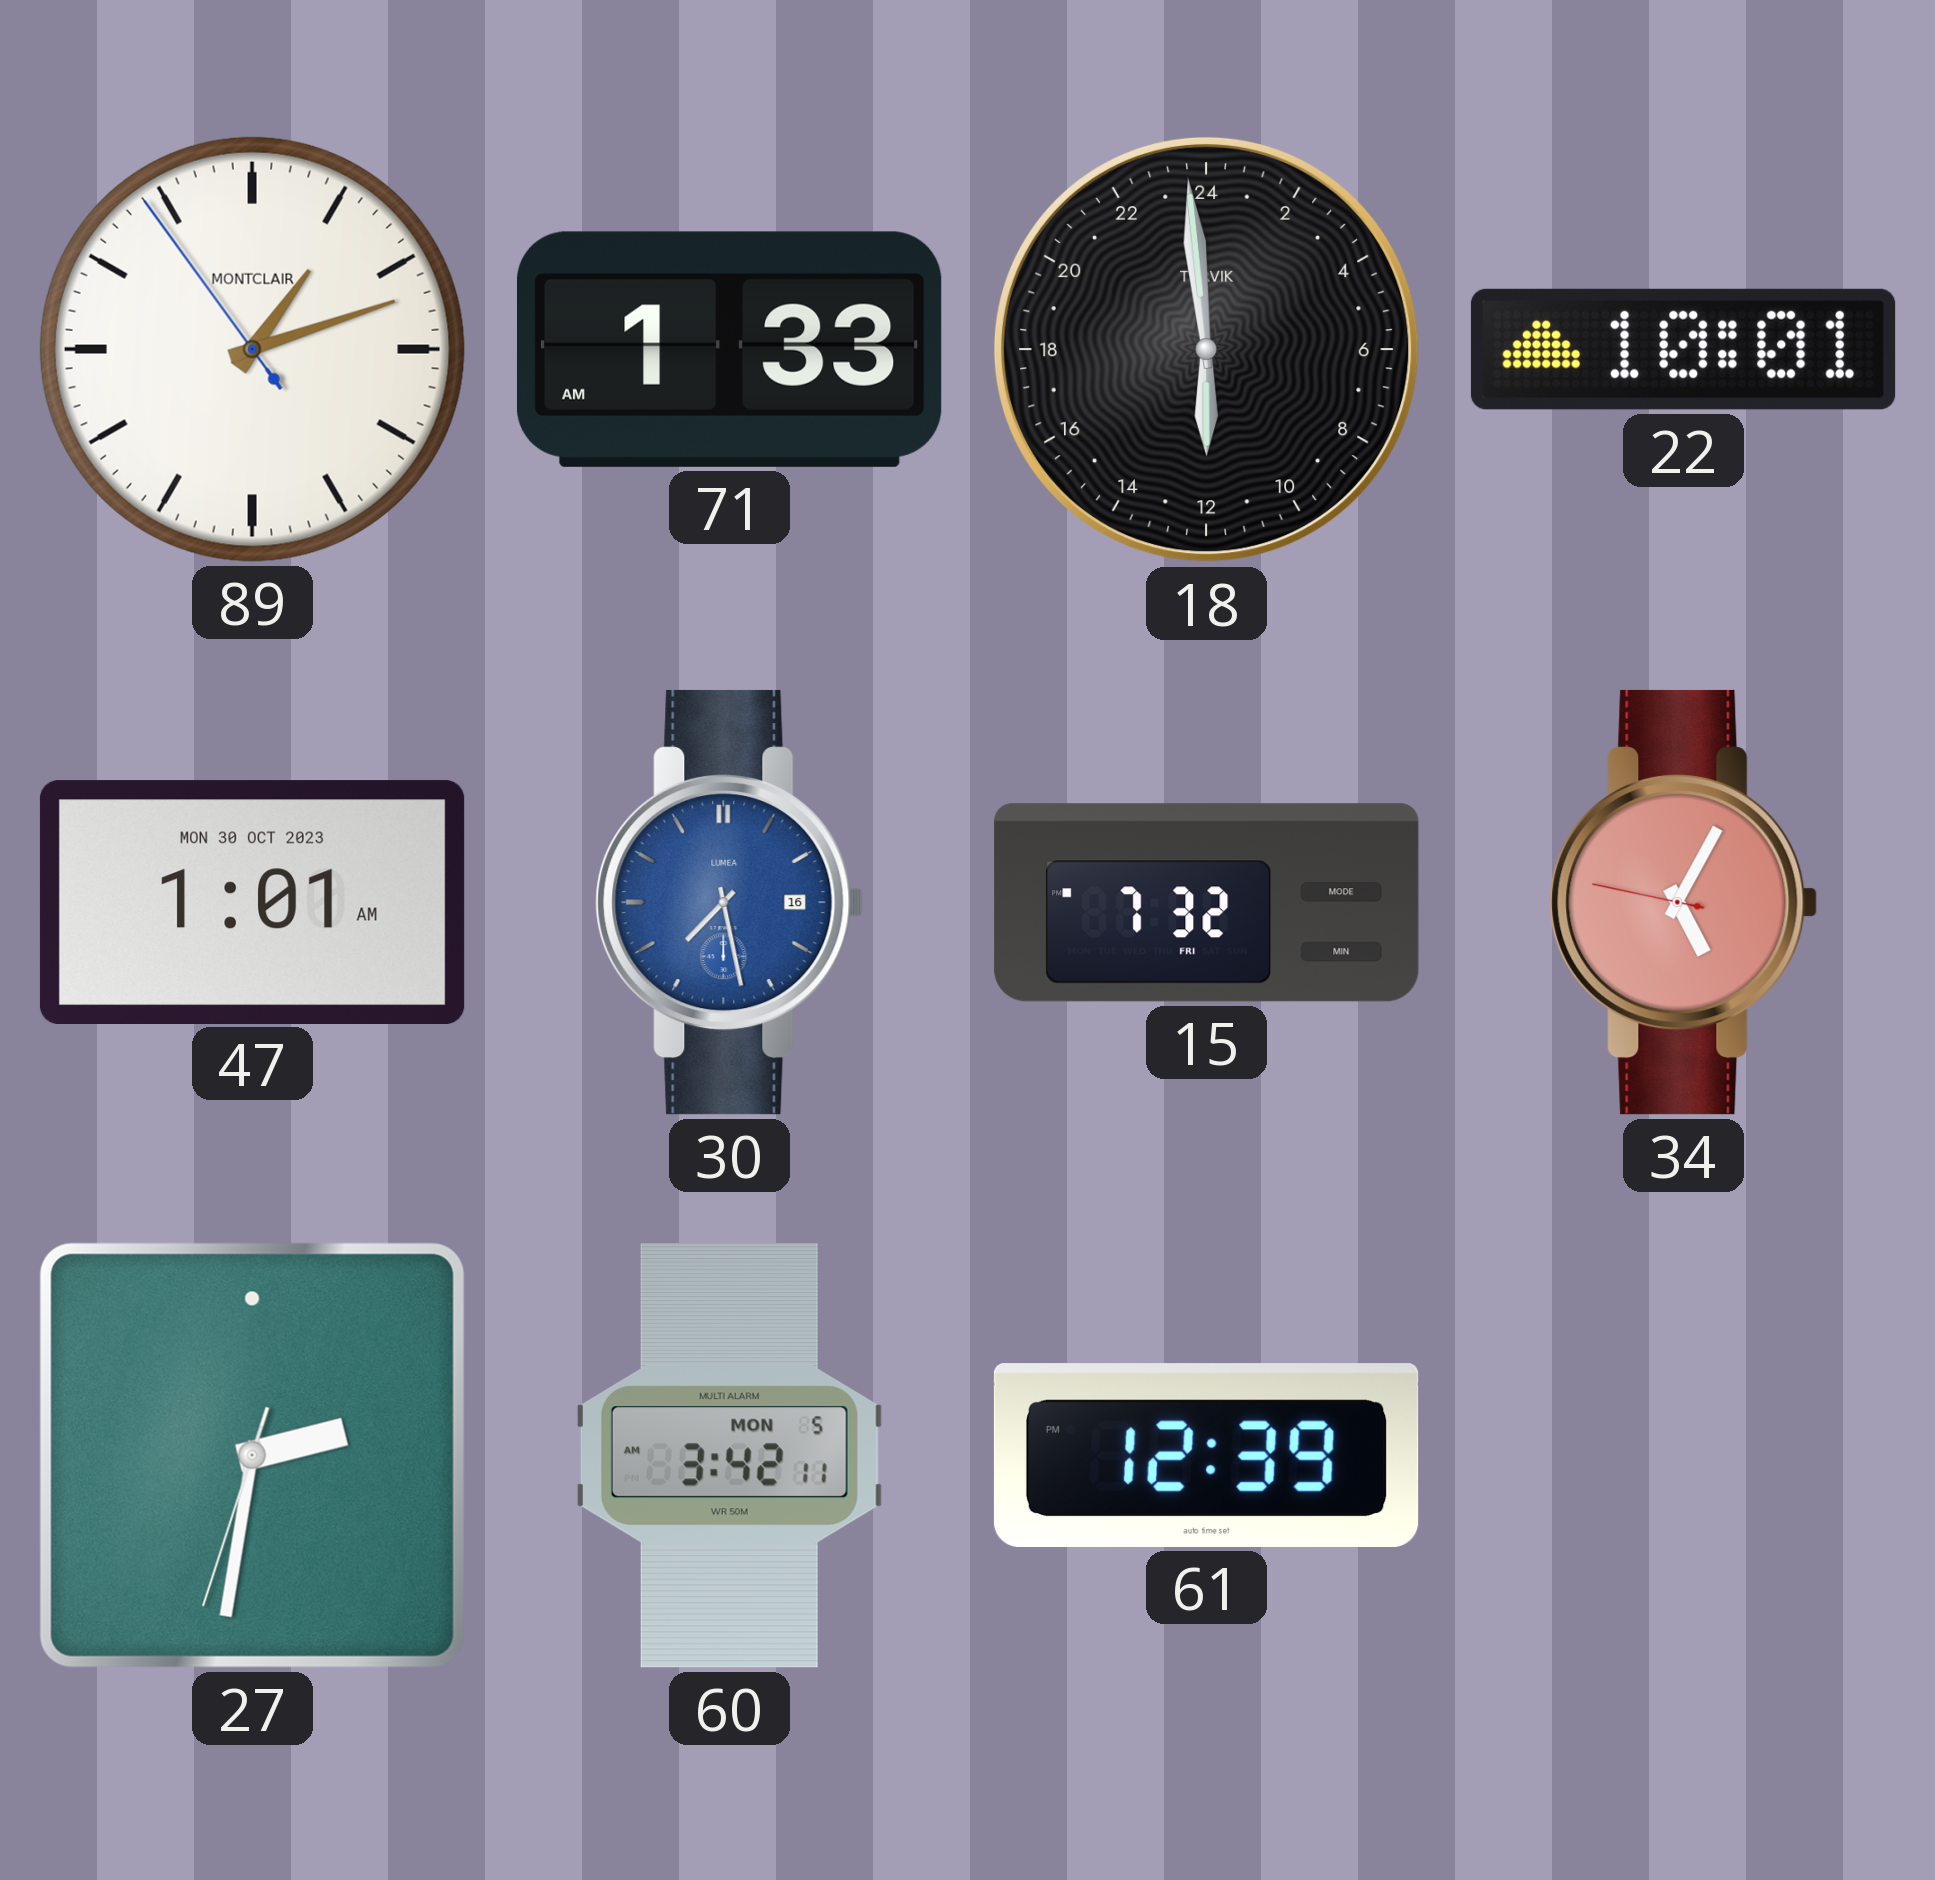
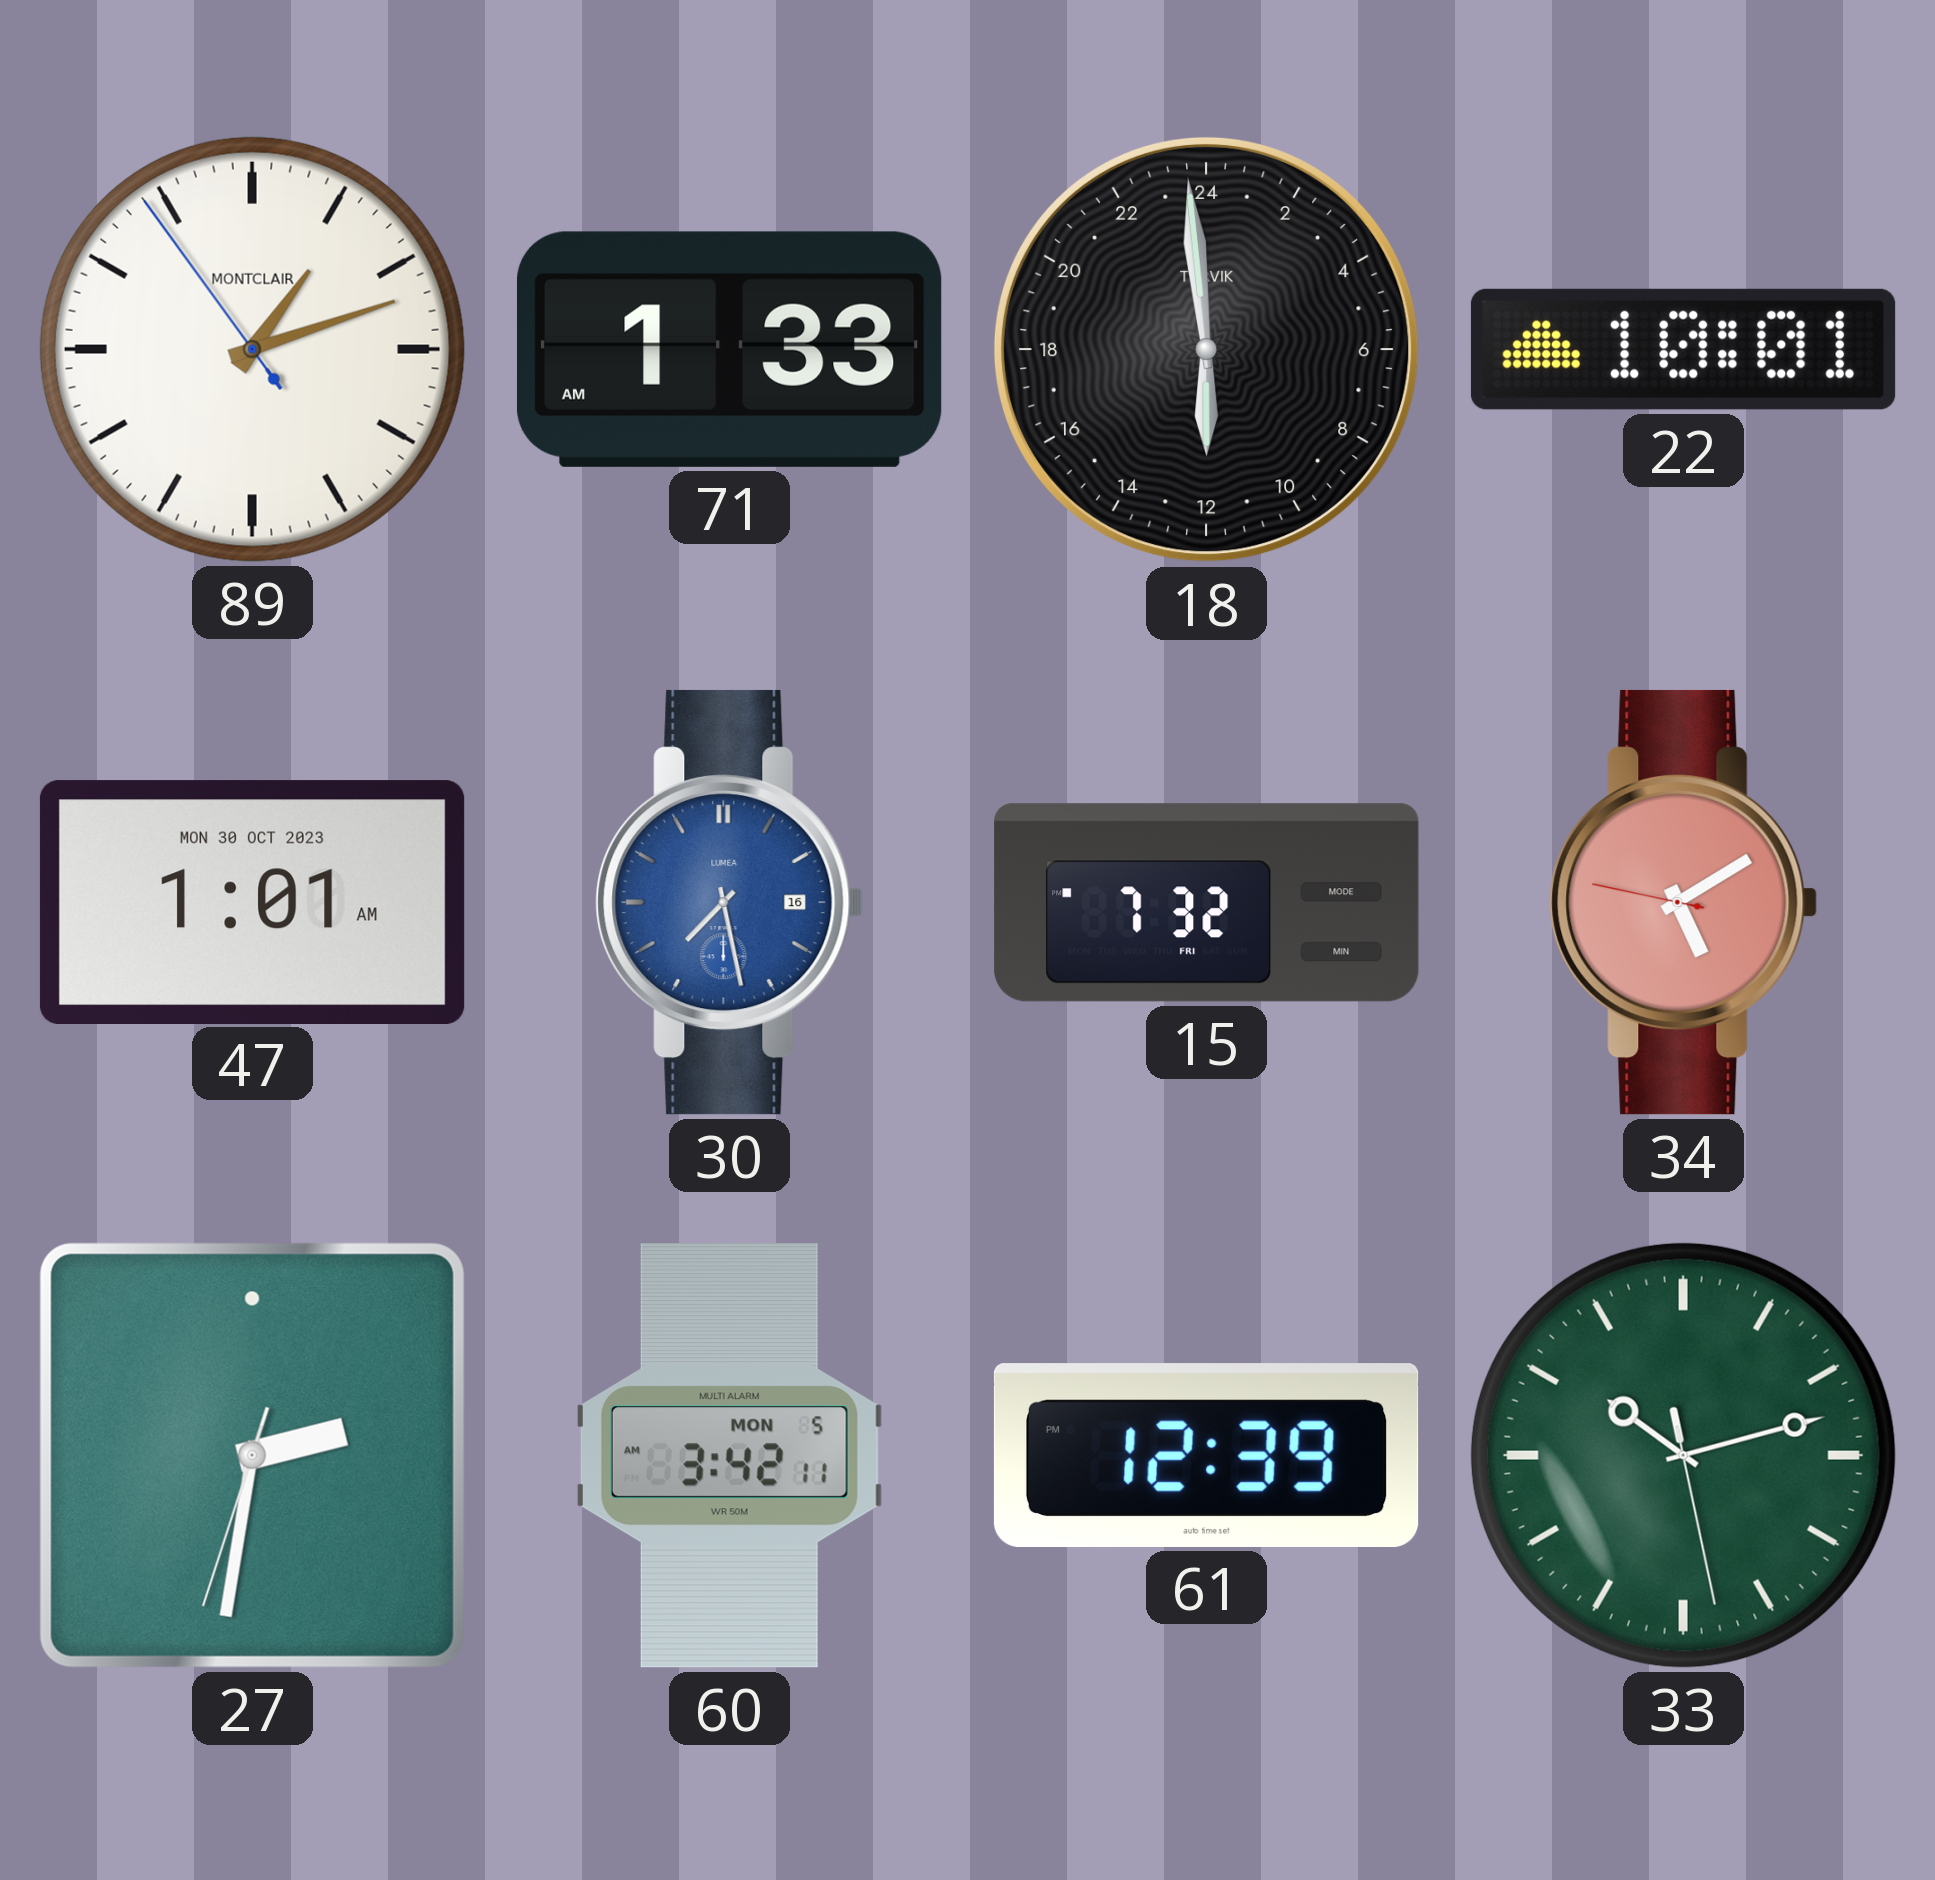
34: 5:04 -> 5:09 (1684, 902)
33: none -> 10:12 (1683, 1455)
